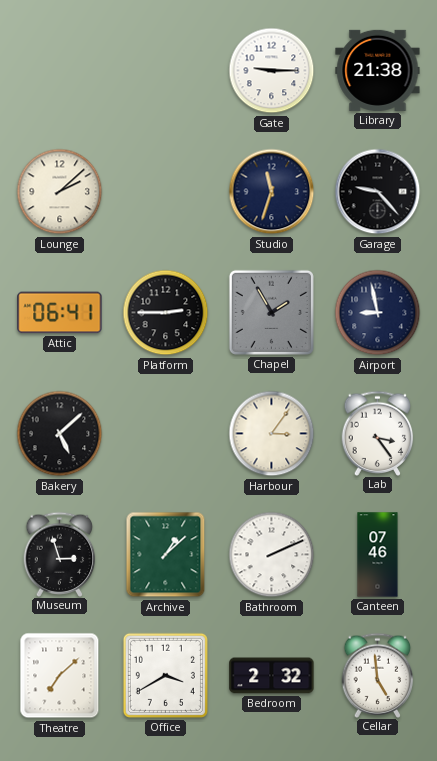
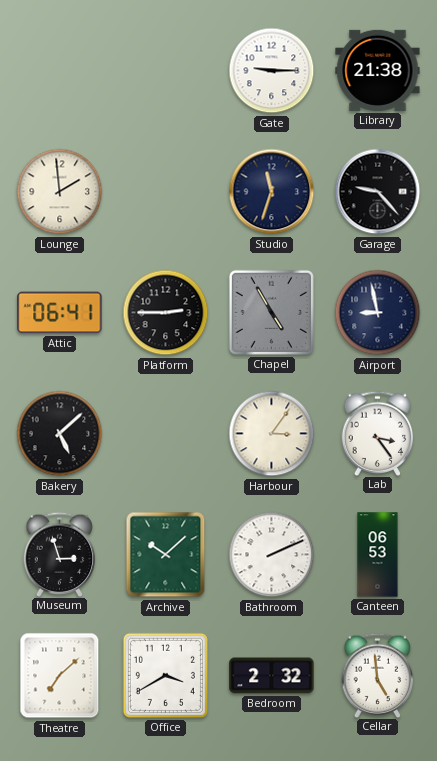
Lounge: 2:08 -> 1:59 (60, 192)
Chapel: 1:55 -> 4:55 (271, 312)
Archive: 1:08 -> 10:08 (166, 555)
Canteen: 07:46 -> 06:53 (378, 555)
